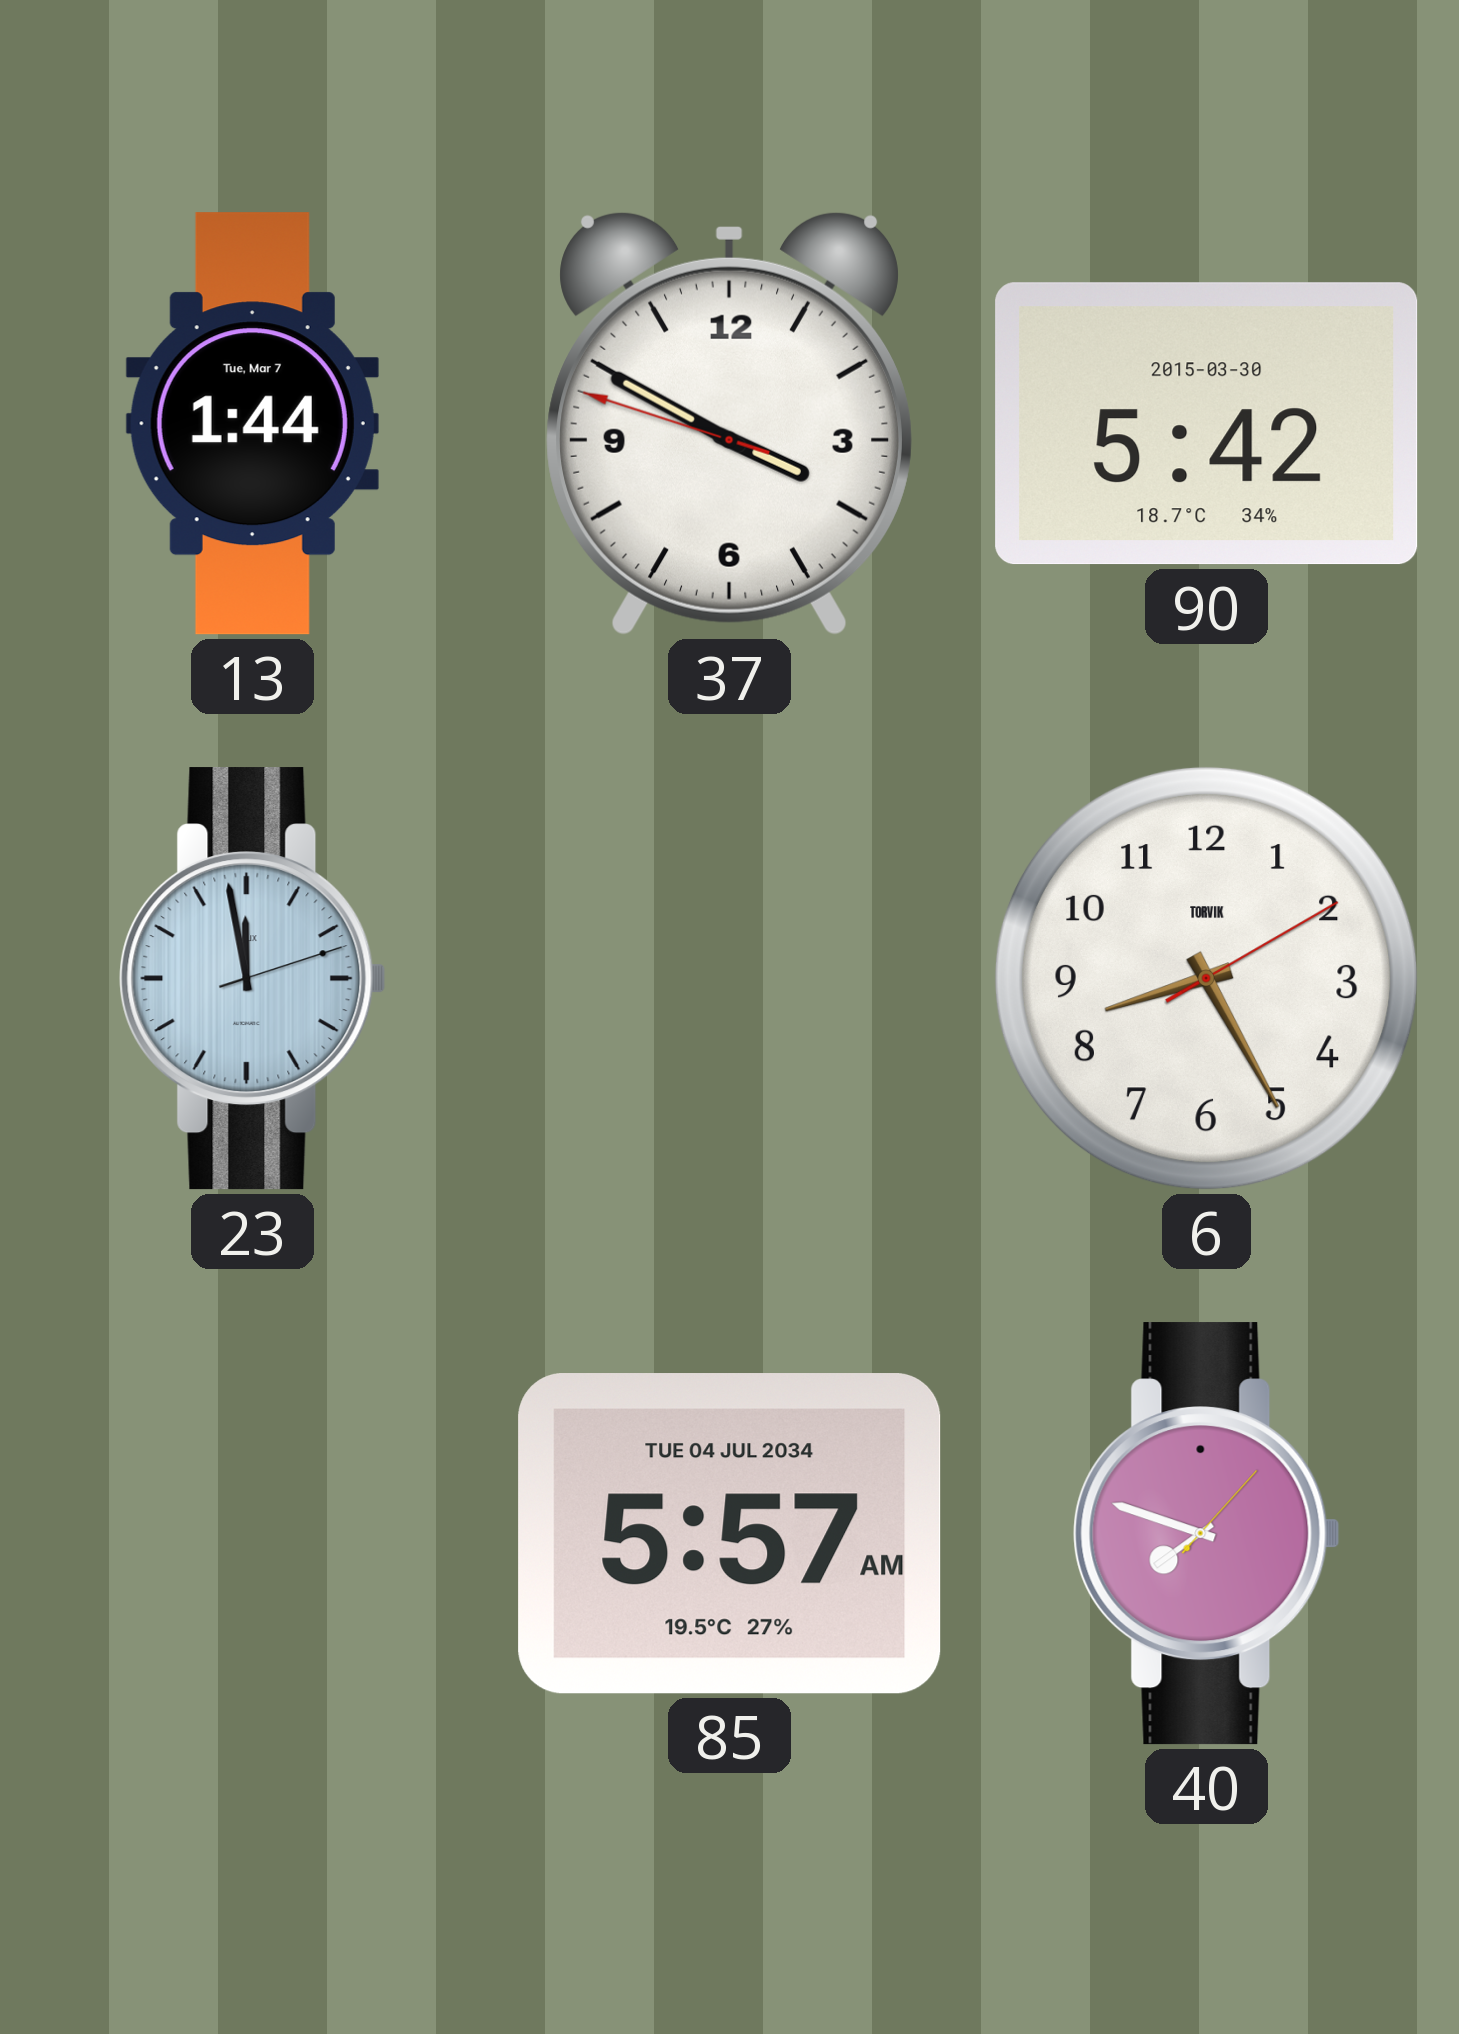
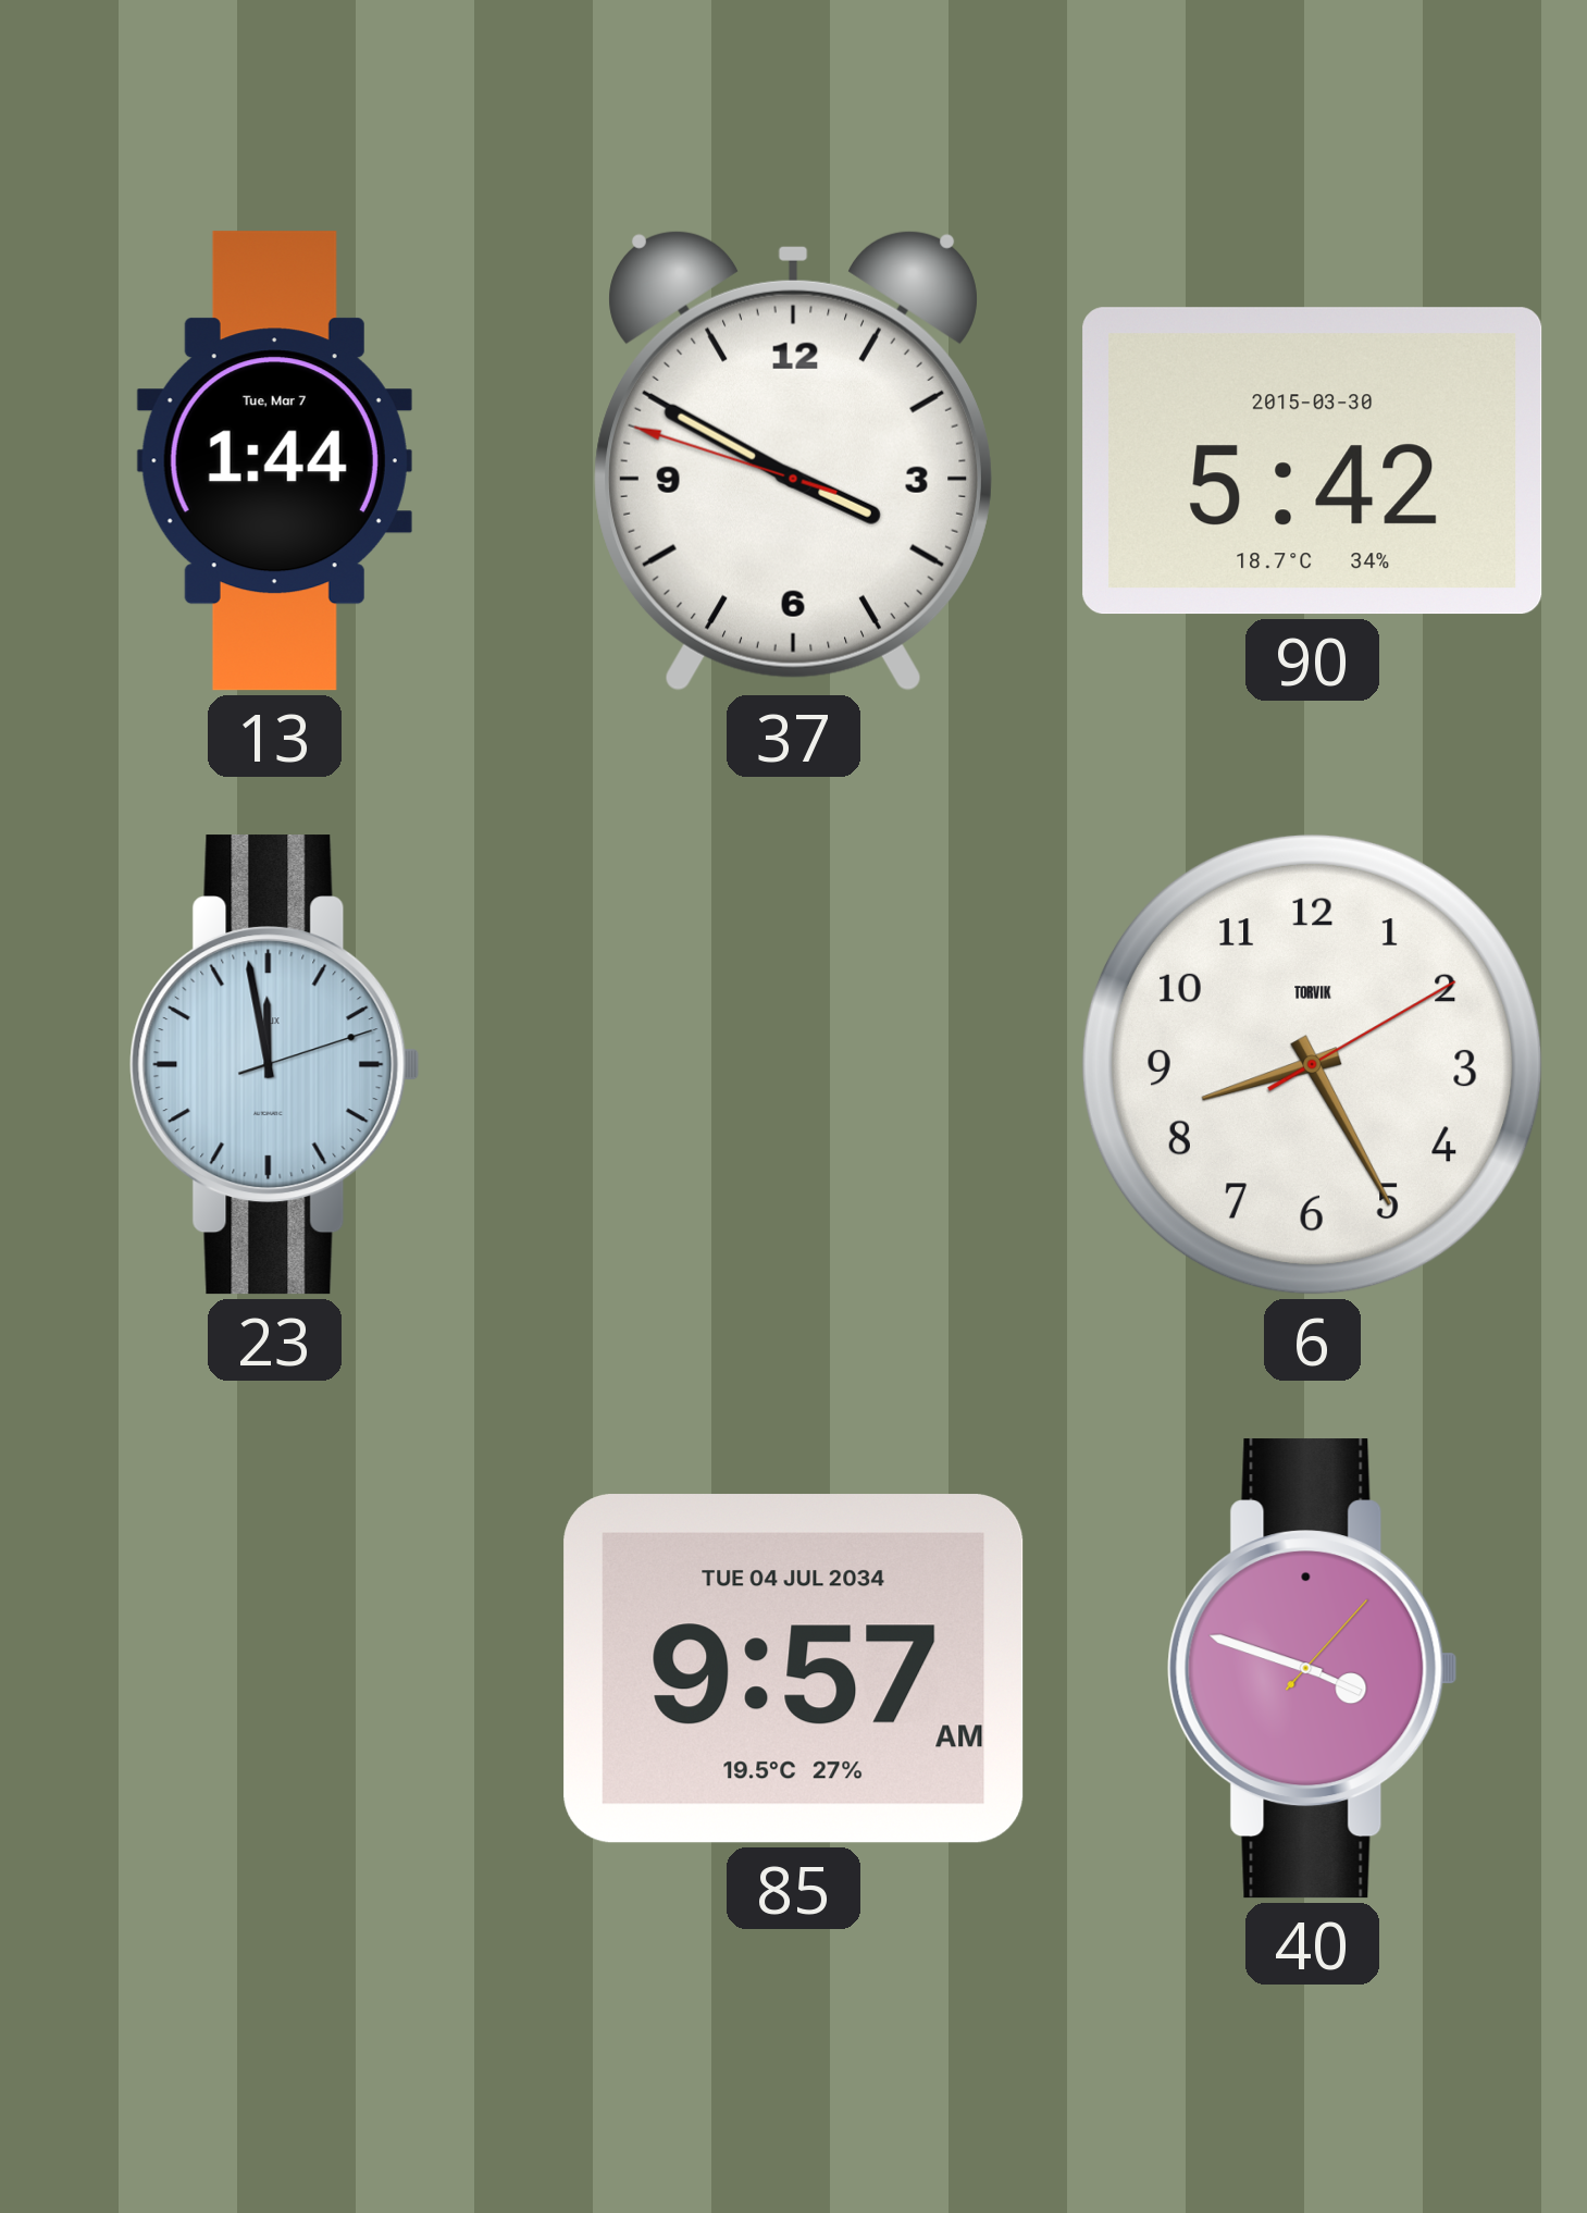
85: 5:57 -> 9:57 (794, 1669)
40: 7:48 -> 3:48 (1313, 1669)
